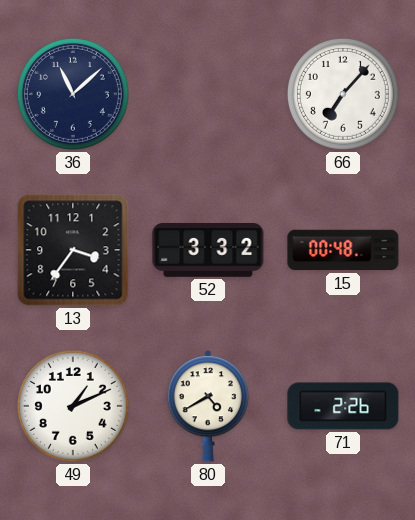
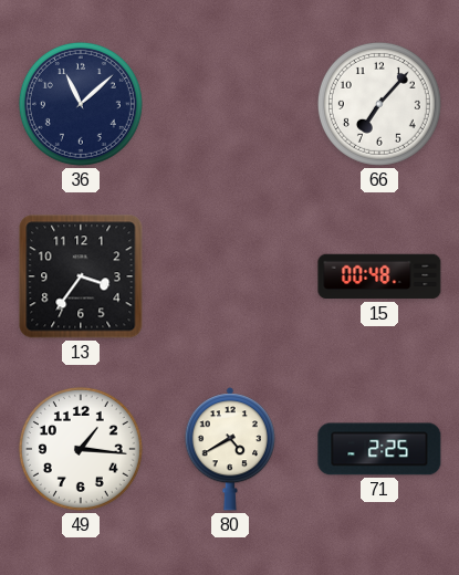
52: 3:32 -> none (208, 251)
49: 1:11 -> 1:16 (81, 449)
71: 2:26 -> 2:25 (379, 449)
